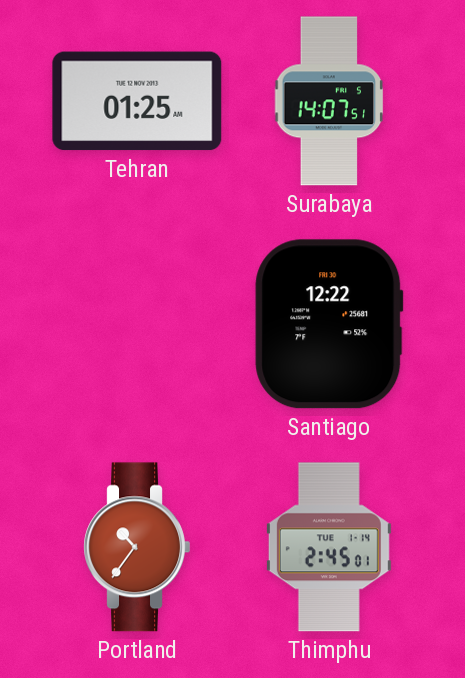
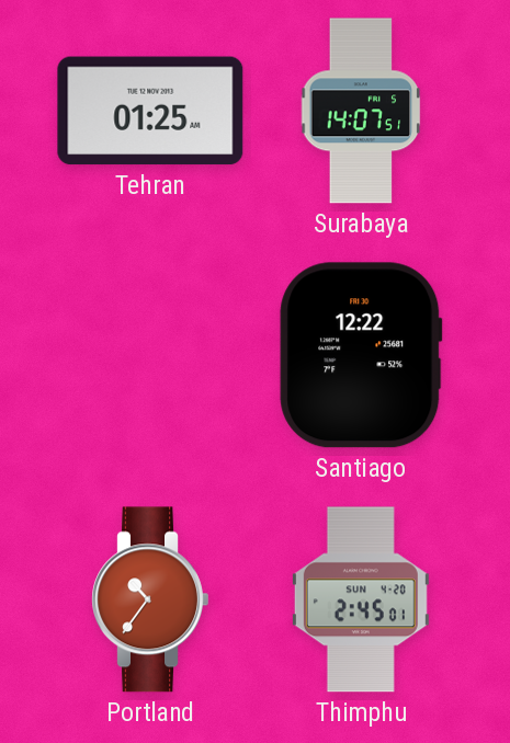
Thimphu date: TUE 1-14 -> SUN 4-20 (361, 599)
